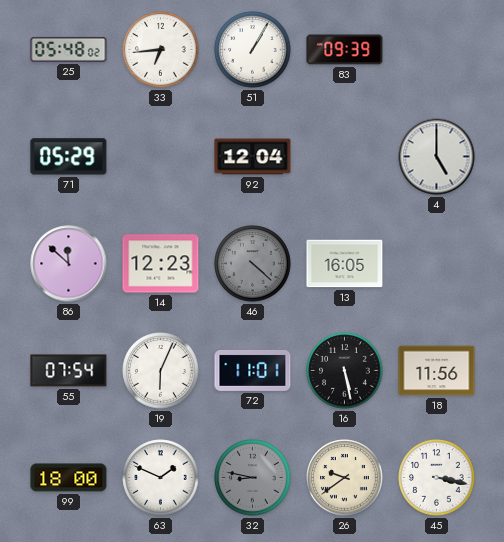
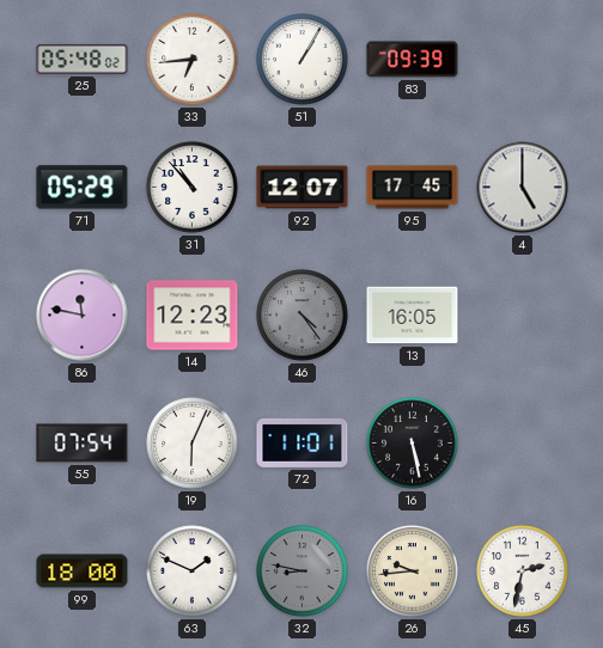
31: none -> 10:53 (193, 188)
92: 12:04 -> 12:07 (303, 188)
95: none -> 17:45 (413, 188)
86: 11:52 -> 11:47 (83, 316)
46: 4:22 -> 4:24 (303, 316)
18: 11:56 -> none (437, 371)
26: 9:39 -> 9:44 (413, 571)
45: 3:17 -> 2:32 (523, 571)
